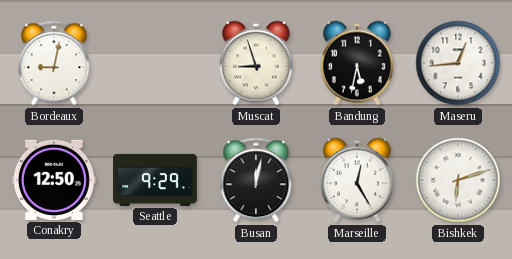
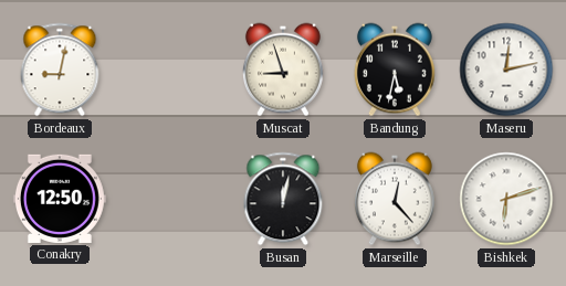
Maseru: 12:44 -> 12:13 (506, 70)
Seattle: 9:29 -> none (156, 180)
Marseille: 12:25 -> 12:23 (395, 199)
